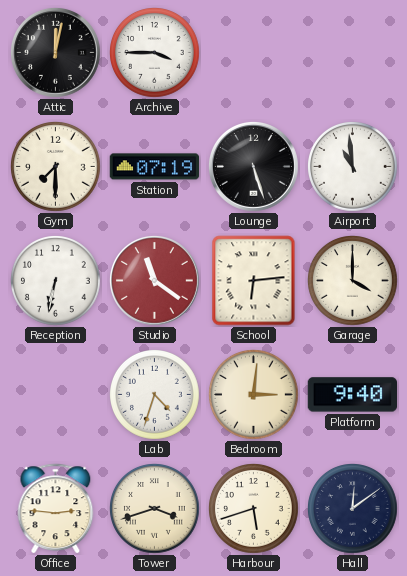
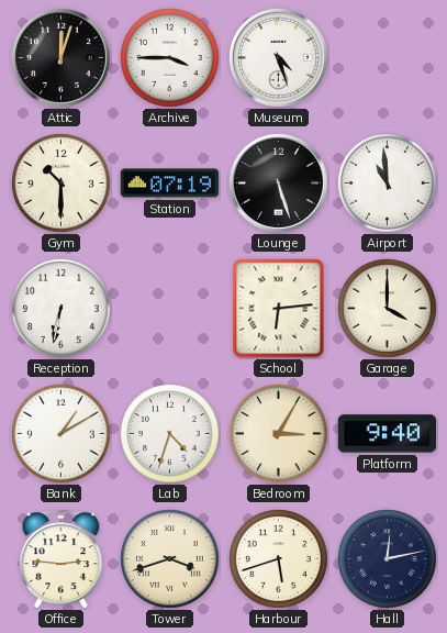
Attic: 12:02 -> 12:03 (62, 58)
Museum: none -> 4:27 (279, 58)
Gym: 7:30 -> 10:30 (62, 184)
Studio: 11:21 -> none (155, 281)
Bank: none -> 1:10 (62, 434)
Bedroom: 3:01 -> 3:05 (279, 434)
Hall: 12:09 -> 12:13 (388, 559)
